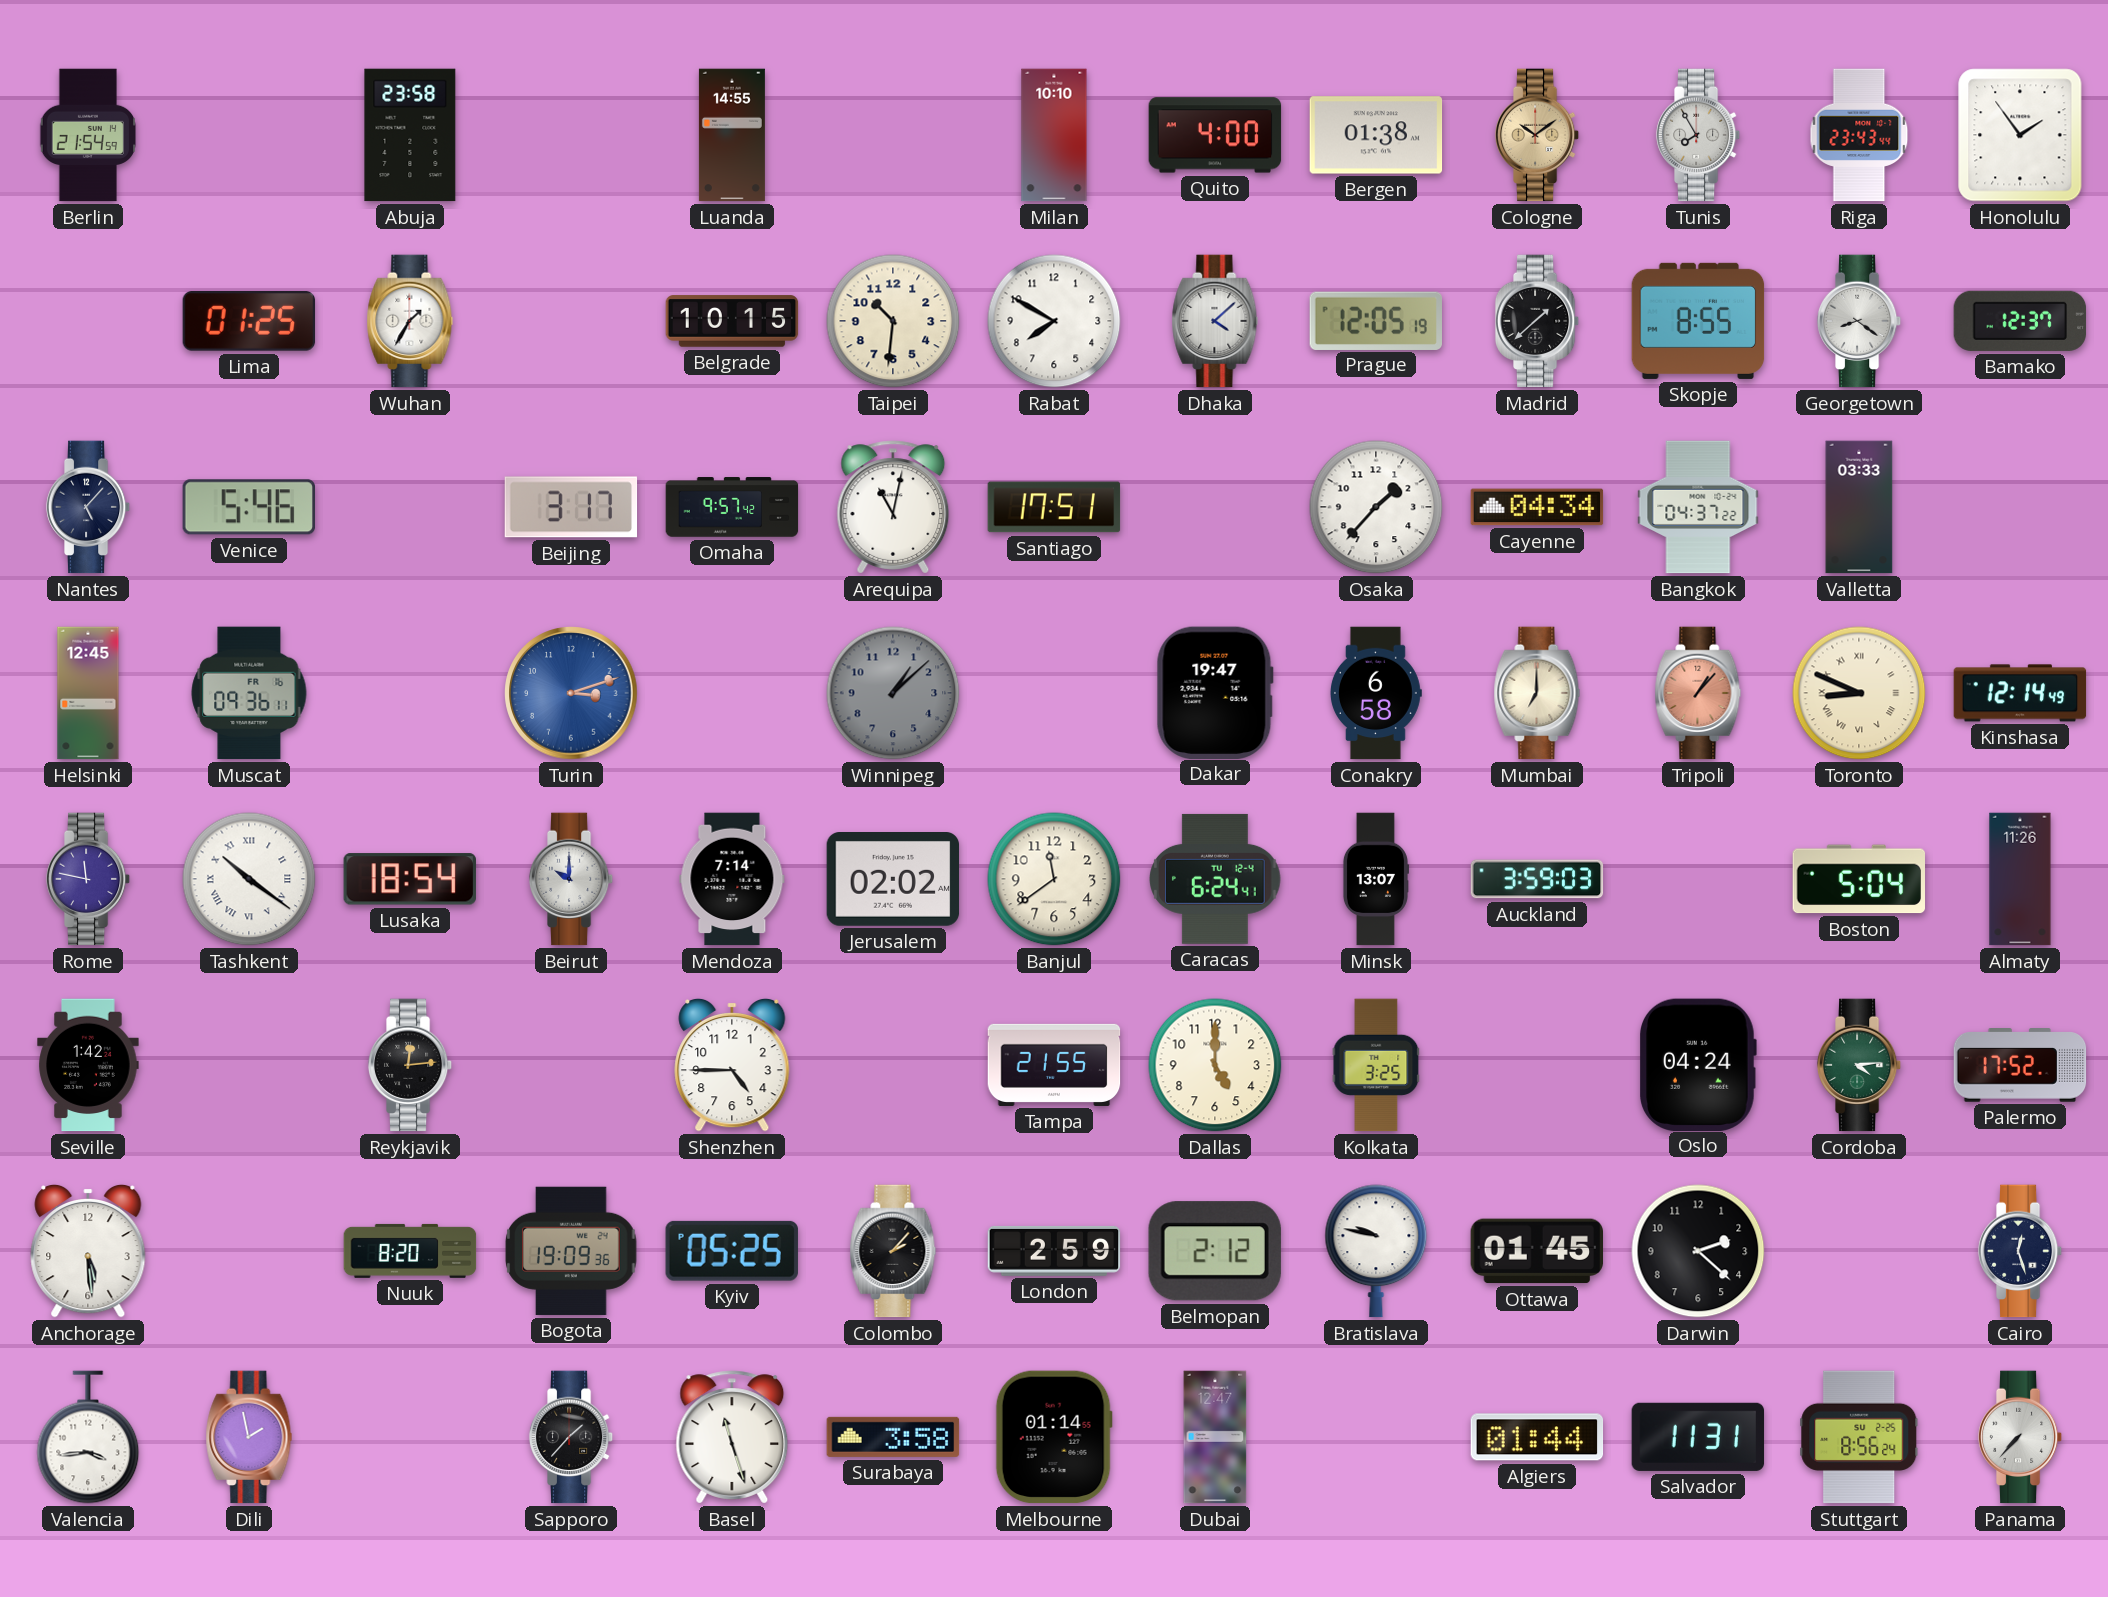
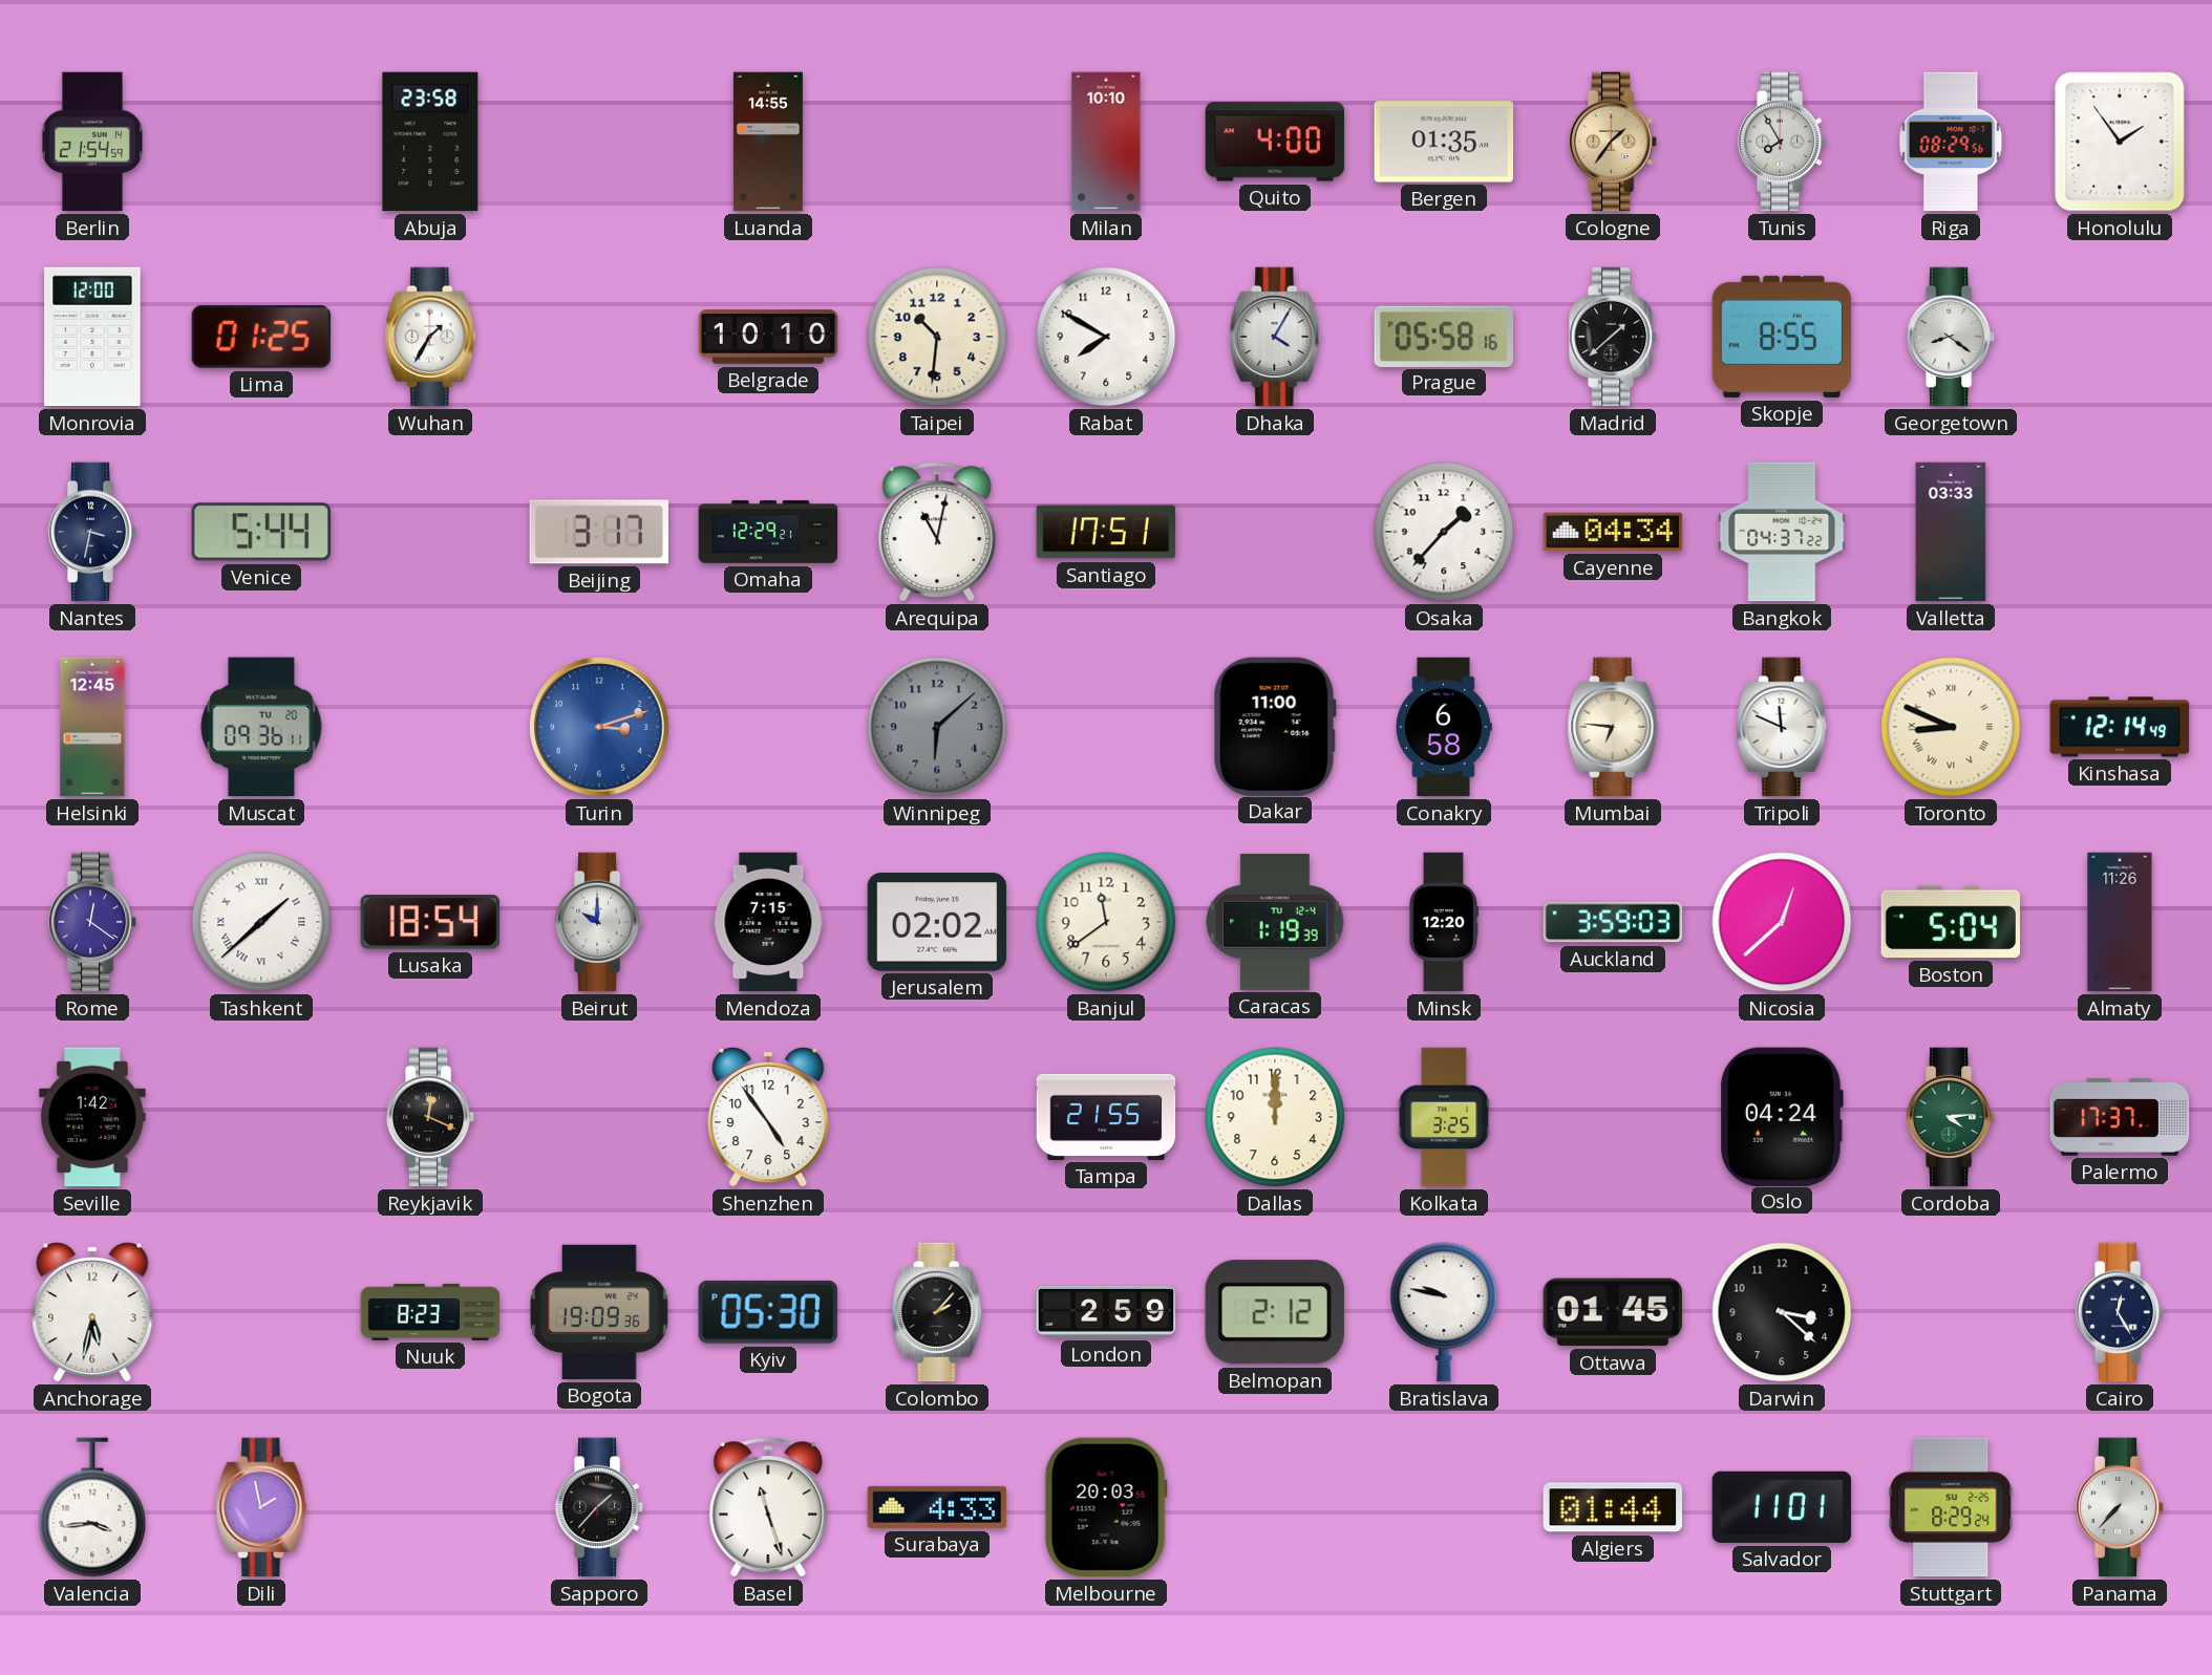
Bergen: 01:38 -> 01:35 (1444, 142)
Cologne: 10:09 -> 1:36 (1613, 142)
Riga: 23:43 -> 08:29 (1951, 142)
Monrovia: none -> 12:00 (92, 337)
Belgrade: 10:15 -> 10:10 (768, 337)
Dhaka: 4:08 -> 4:05 (1275, 337)
Prague: 12:05 -> 05:58 (1443, 336)
Bamako: 12:37 -> none (2020, 321)
Nantes: 5:07 -> 3:32 (92, 532)
Venice: 5:46 -> 5:44 (260, 532)
Omaha: 9:57 -> 12:29 (768, 532)
Muscat date: FR 16 -> TU 20 (261, 727)
Winnipeg: 1:08 -> 6:08 (937, 727)
Dakar: 19:47 -> 11:00 (1275, 726)
Mumbai: 7:00 -> 6:46 (1613, 727)
Tripoli: 1:07 -> 11:49 (1782, 727)
Tripoli dial: salmon -> white (1782, 727)
Rome: 11:47 -> 12:21 (92, 922)
Tashkent: 10:21 -> 1:38 (261, 922)
Mendoza: 7:14 -> 7:15 (768, 922)
Caracas: 6:24 -> 1:19 (1275, 922)
Minsk: 13:07 -> 12:20 (1443, 922)
Nicosia: none -> 12:38 (1782, 922)
Reykjavik: 12:14 -> 12:19 (430, 1117)
Shenzhen: 4:45 -> 4:54 (768, 1117)
Dallas: 5:00 -> 12:00 (1275, 1117)
Palermo: 17:52 -> 17:37 (2120, 1118)
Anchorage: 5:29 -> 5:32 (92, 1312)
Nuuk: 8:20 -> 8:23 (430, 1312)
Kyiv: 05:25 -> 05:30 (768, 1312)
Darwin: 2:22 -> 3:22 (1782, 1312)
Cairo: 12:27 -> 12:25 (2120, 1312)
Surabaya: 3:58 -> 4:33 (937, 1507)
Melbourne: 01:14 -> 20:03 (1106, 1507)
Dubai: 12:47 -> none (1215, 1437)
Salvador: 11:31 -> 11:01 (1782, 1507)
Stuttgart: 8:56 -> 8:29 (1951, 1507)
